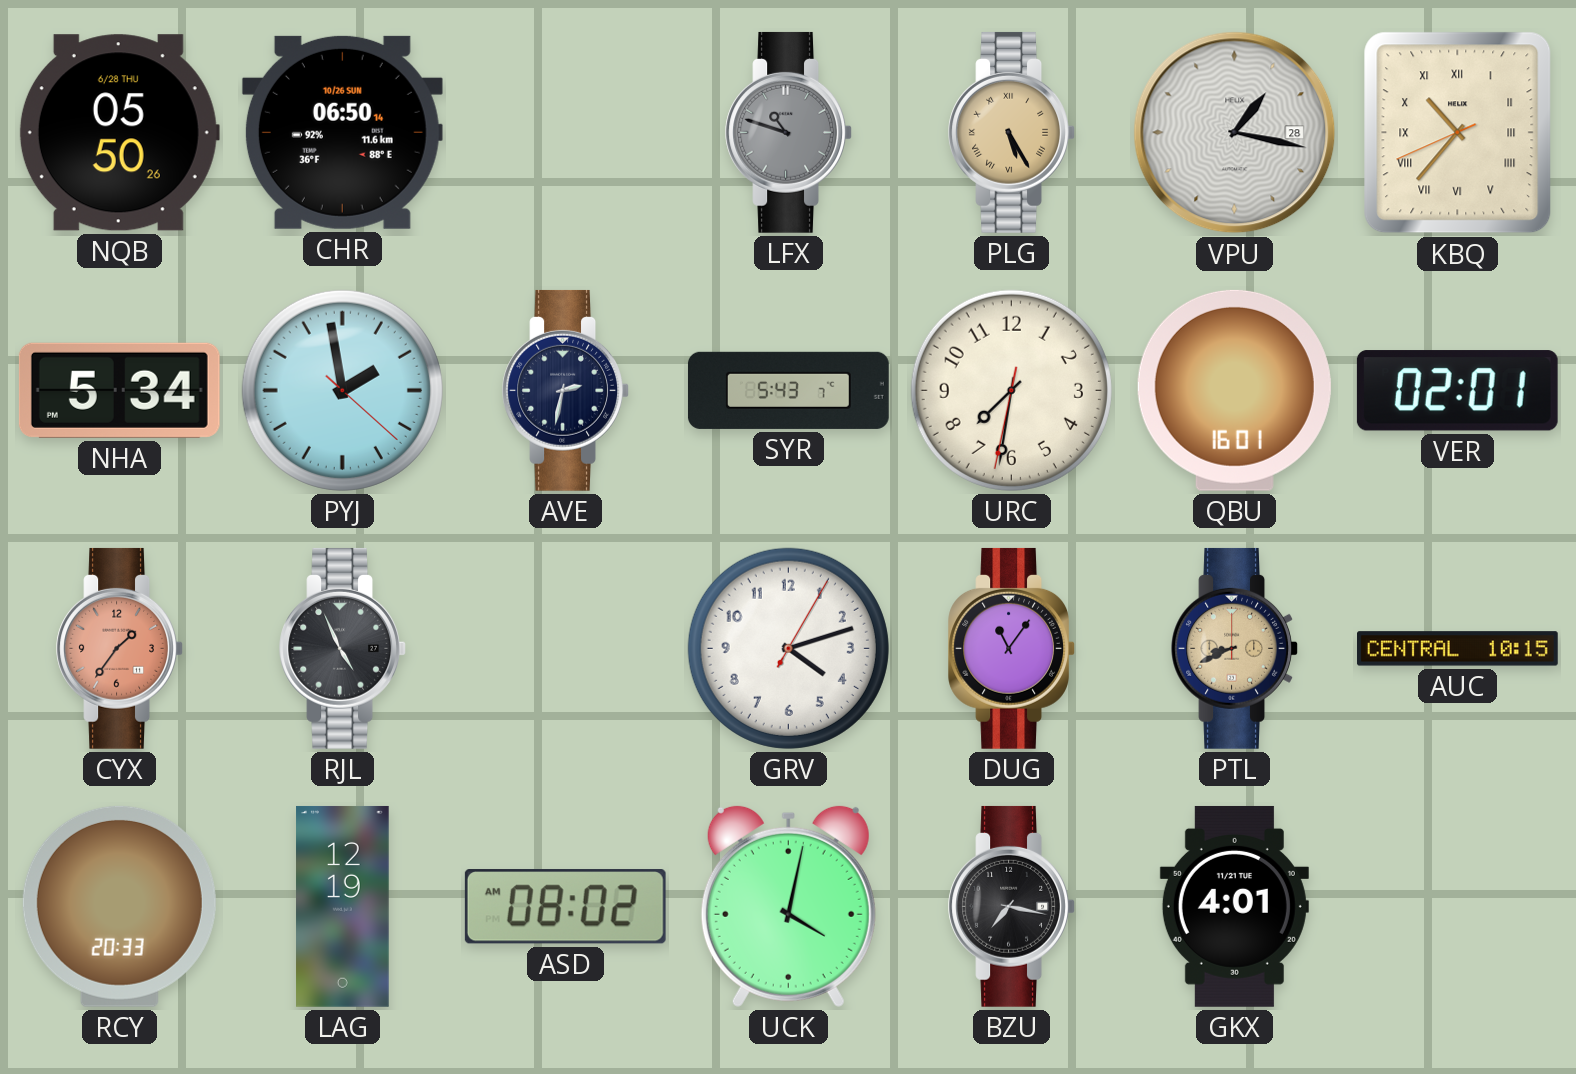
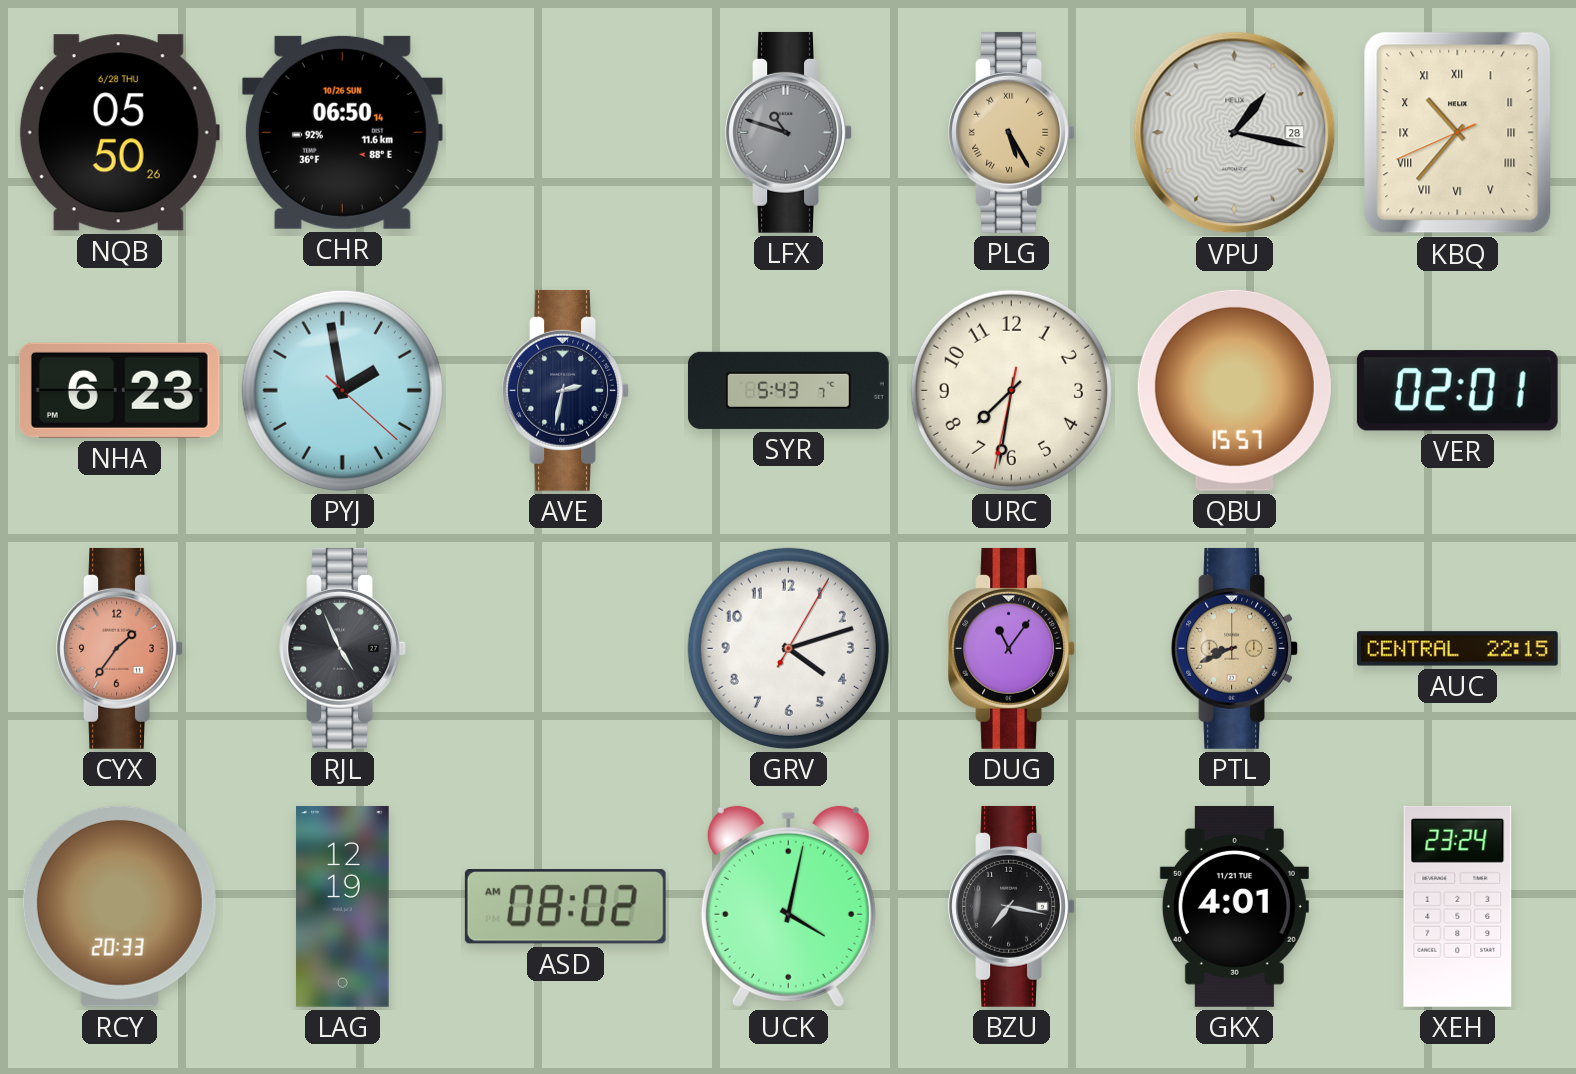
NHA: 5:34 -> 6:23 (119, 390)
QBU: 16:01 -> 15:57 (1234, 390)
AUC: 10:15 -> 22:15 (1458, 649)
XEH: none -> 23:24 (1458, 906)
